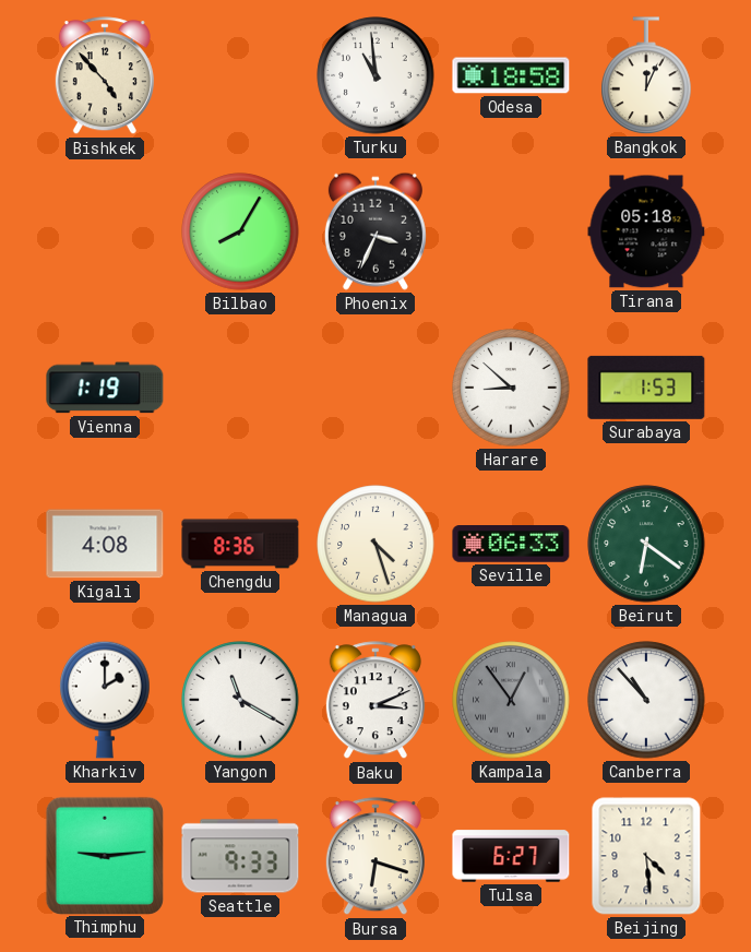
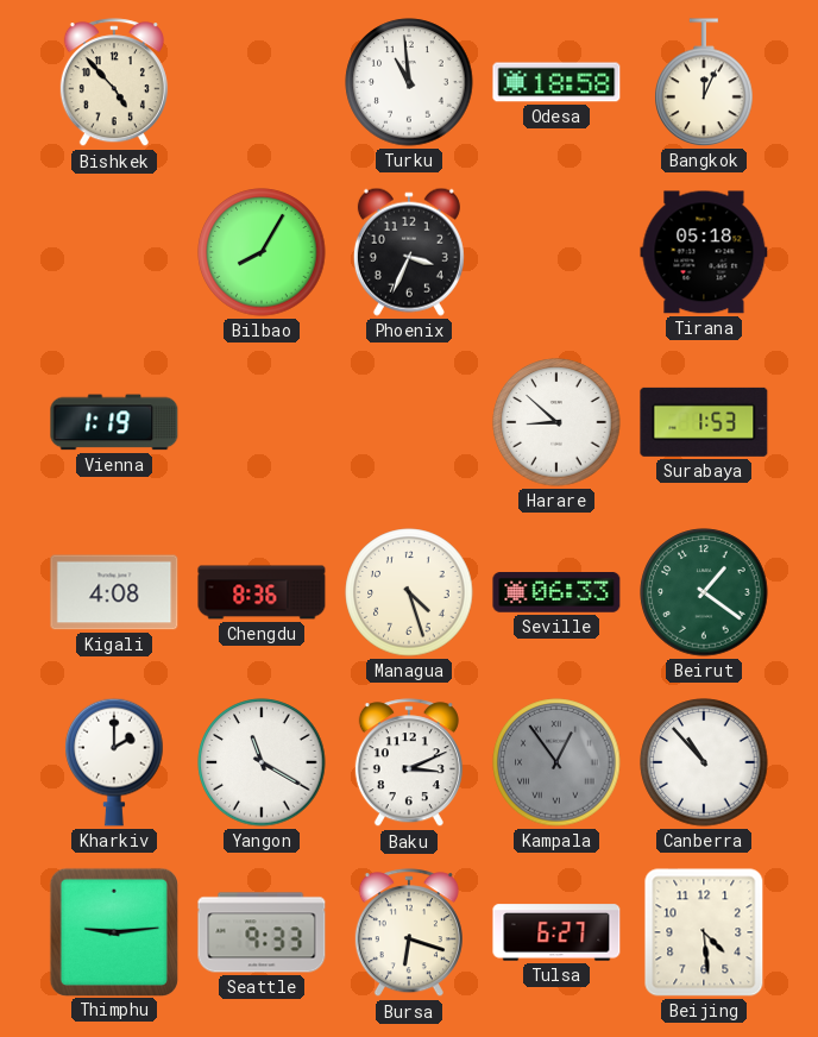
Beirut: 6:21 -> 1:21 (704, 592)
